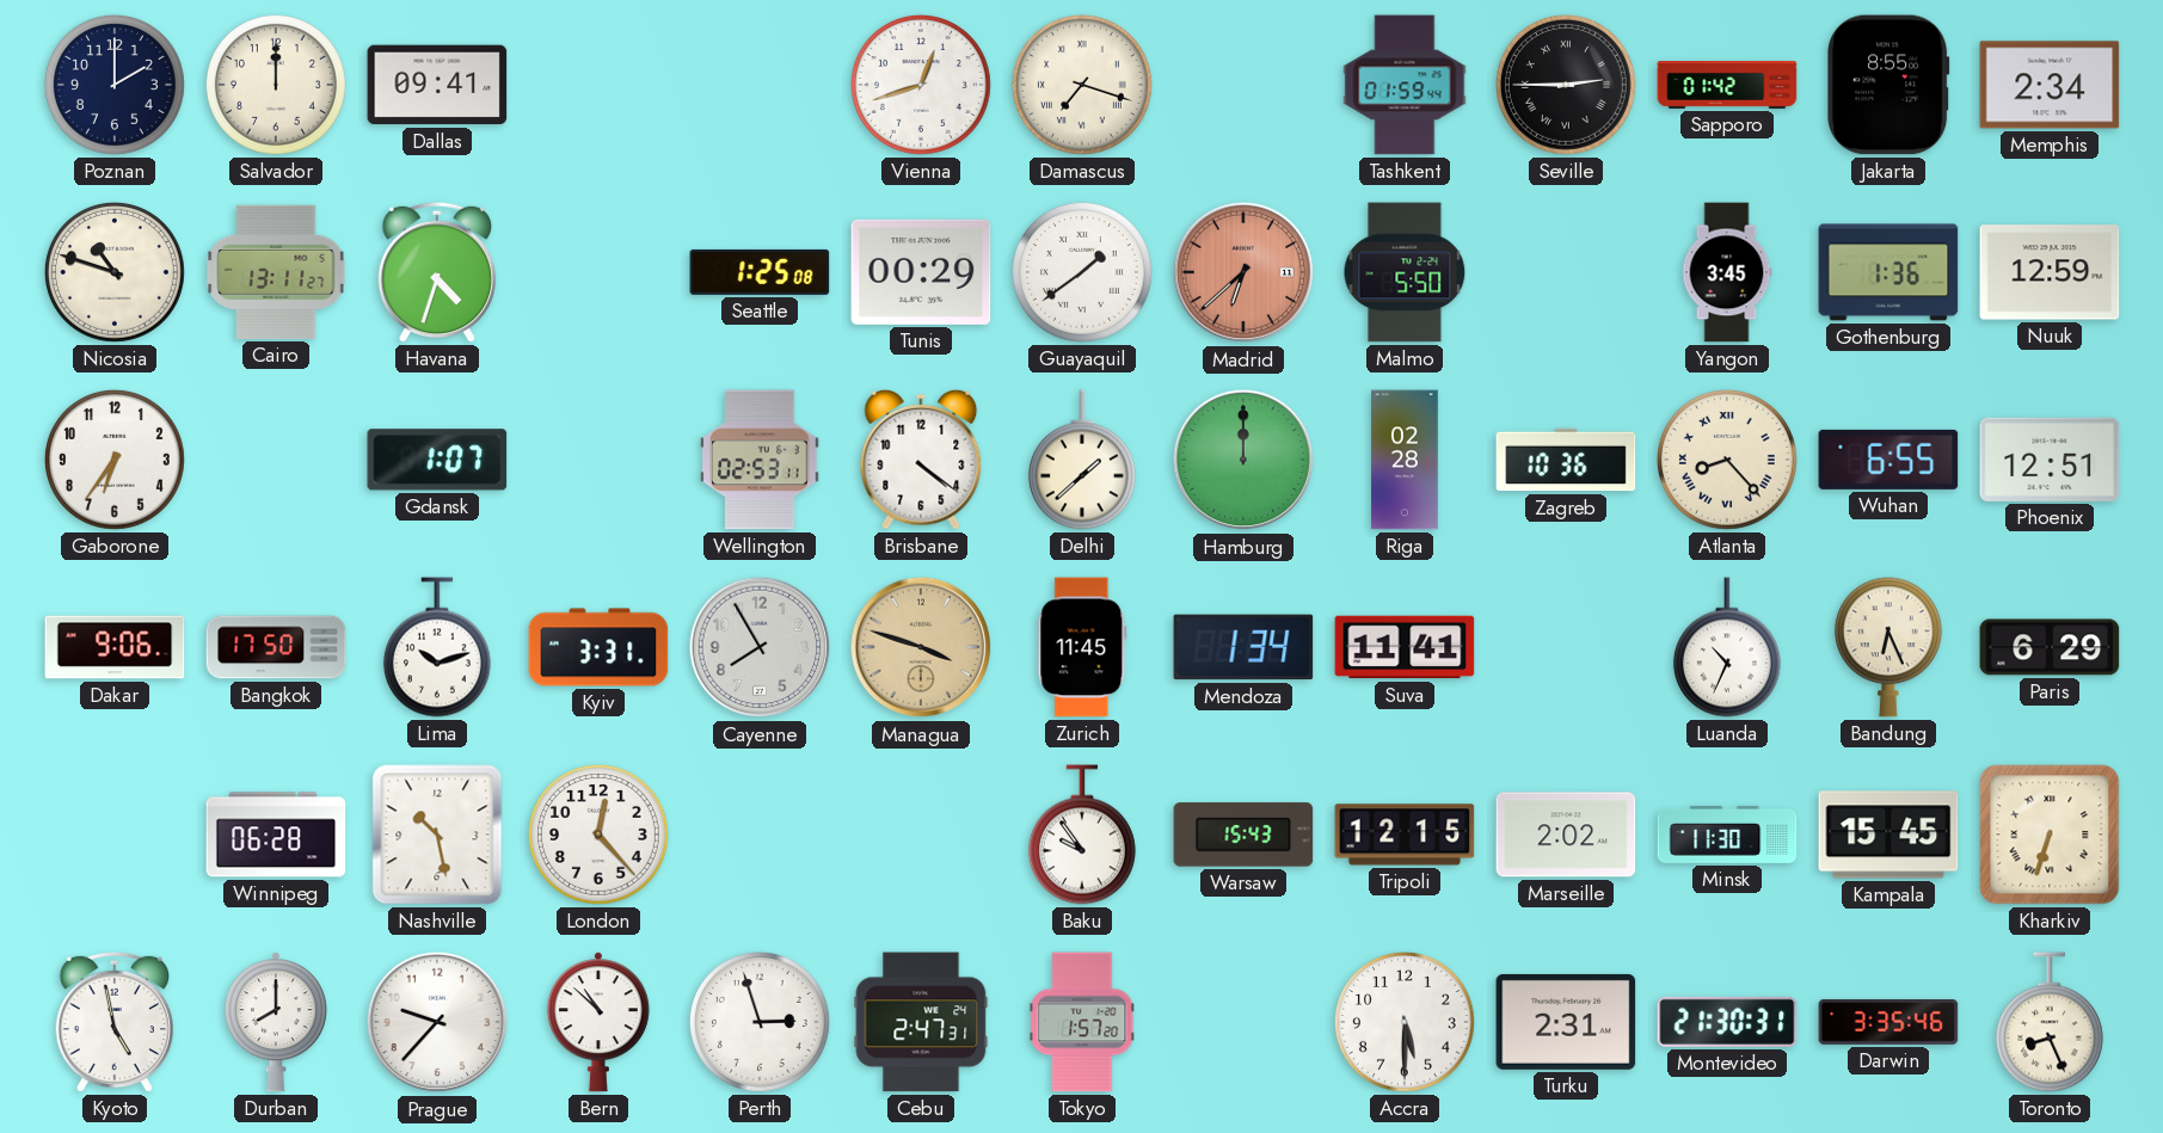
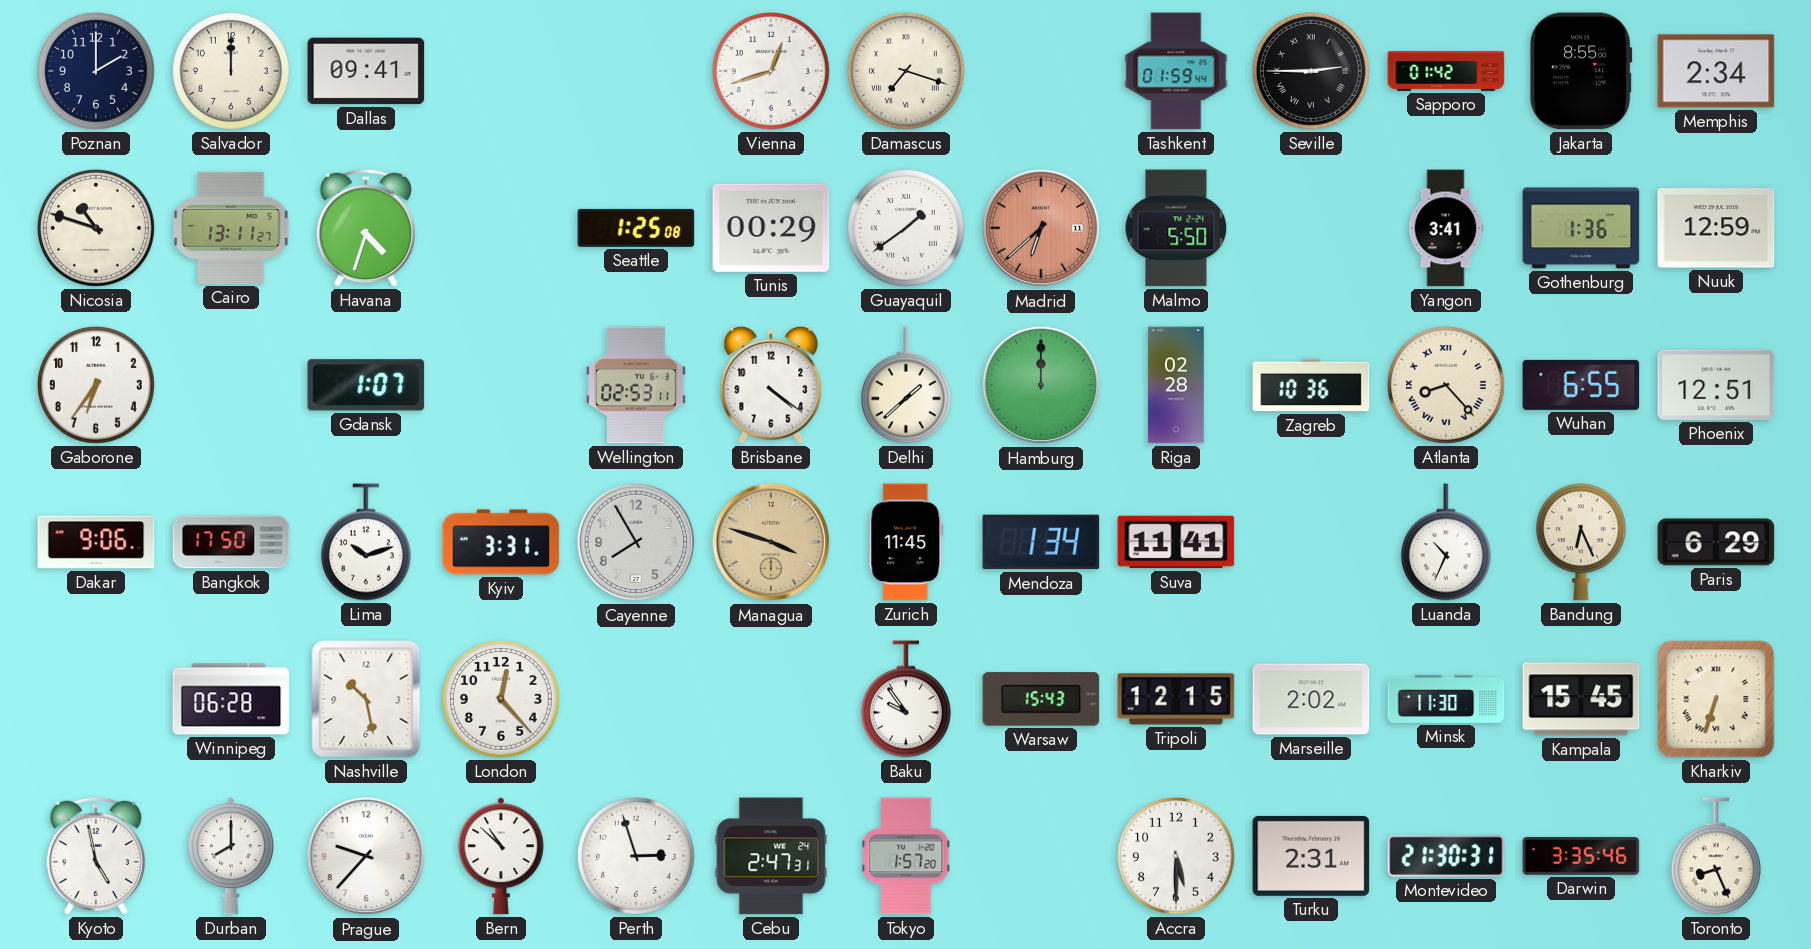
Yangon: 3:45 -> 3:41 (1446, 228)
